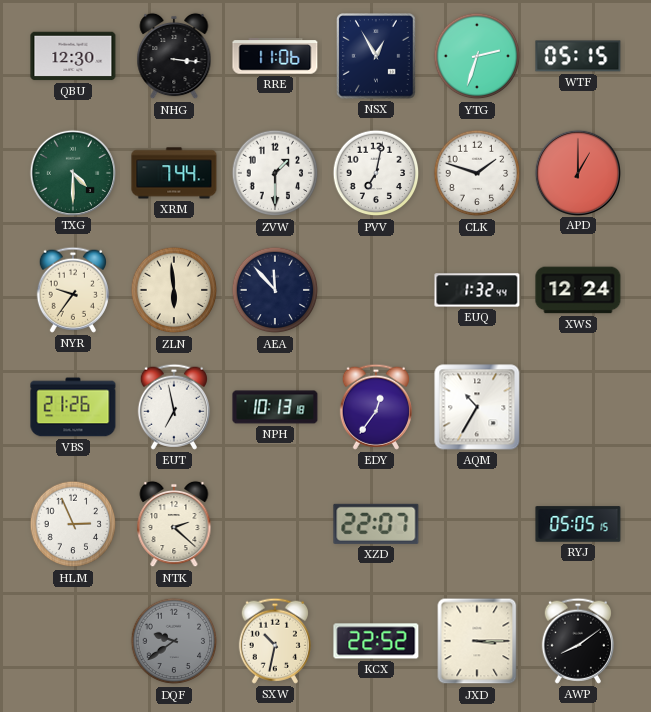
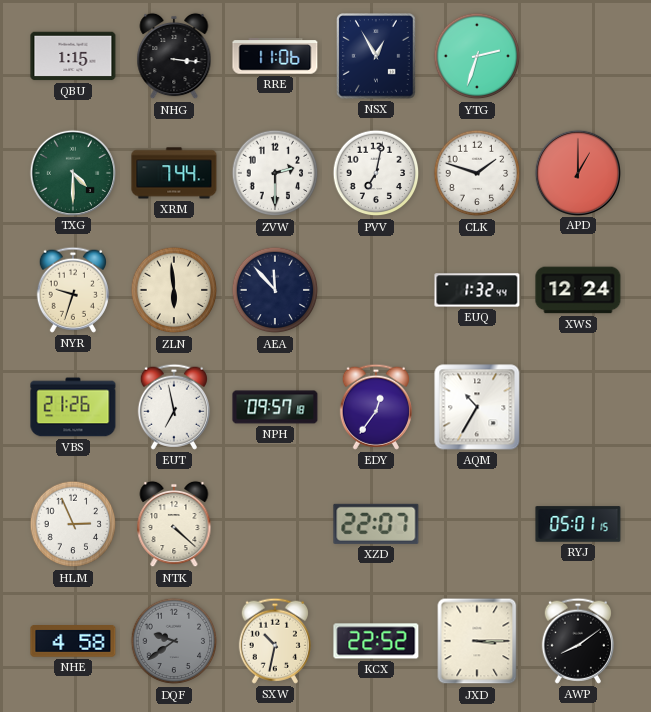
QBU: 12:30 -> 1:15 (73, 56)
WTF: 05:15 -> none (578, 56)
ZVW: 1:30 -> 2:30 (275, 173)
NYR: 9:36 -> 9:33 (73, 290)
NPH: 10:13 -> 09:57 (275, 407)
NTK: 2:22 -> 4:22 (174, 524)
RYJ: 05:05 -> 05:01 (578, 524)
NHE: none -> 4:58 (73, 642)
